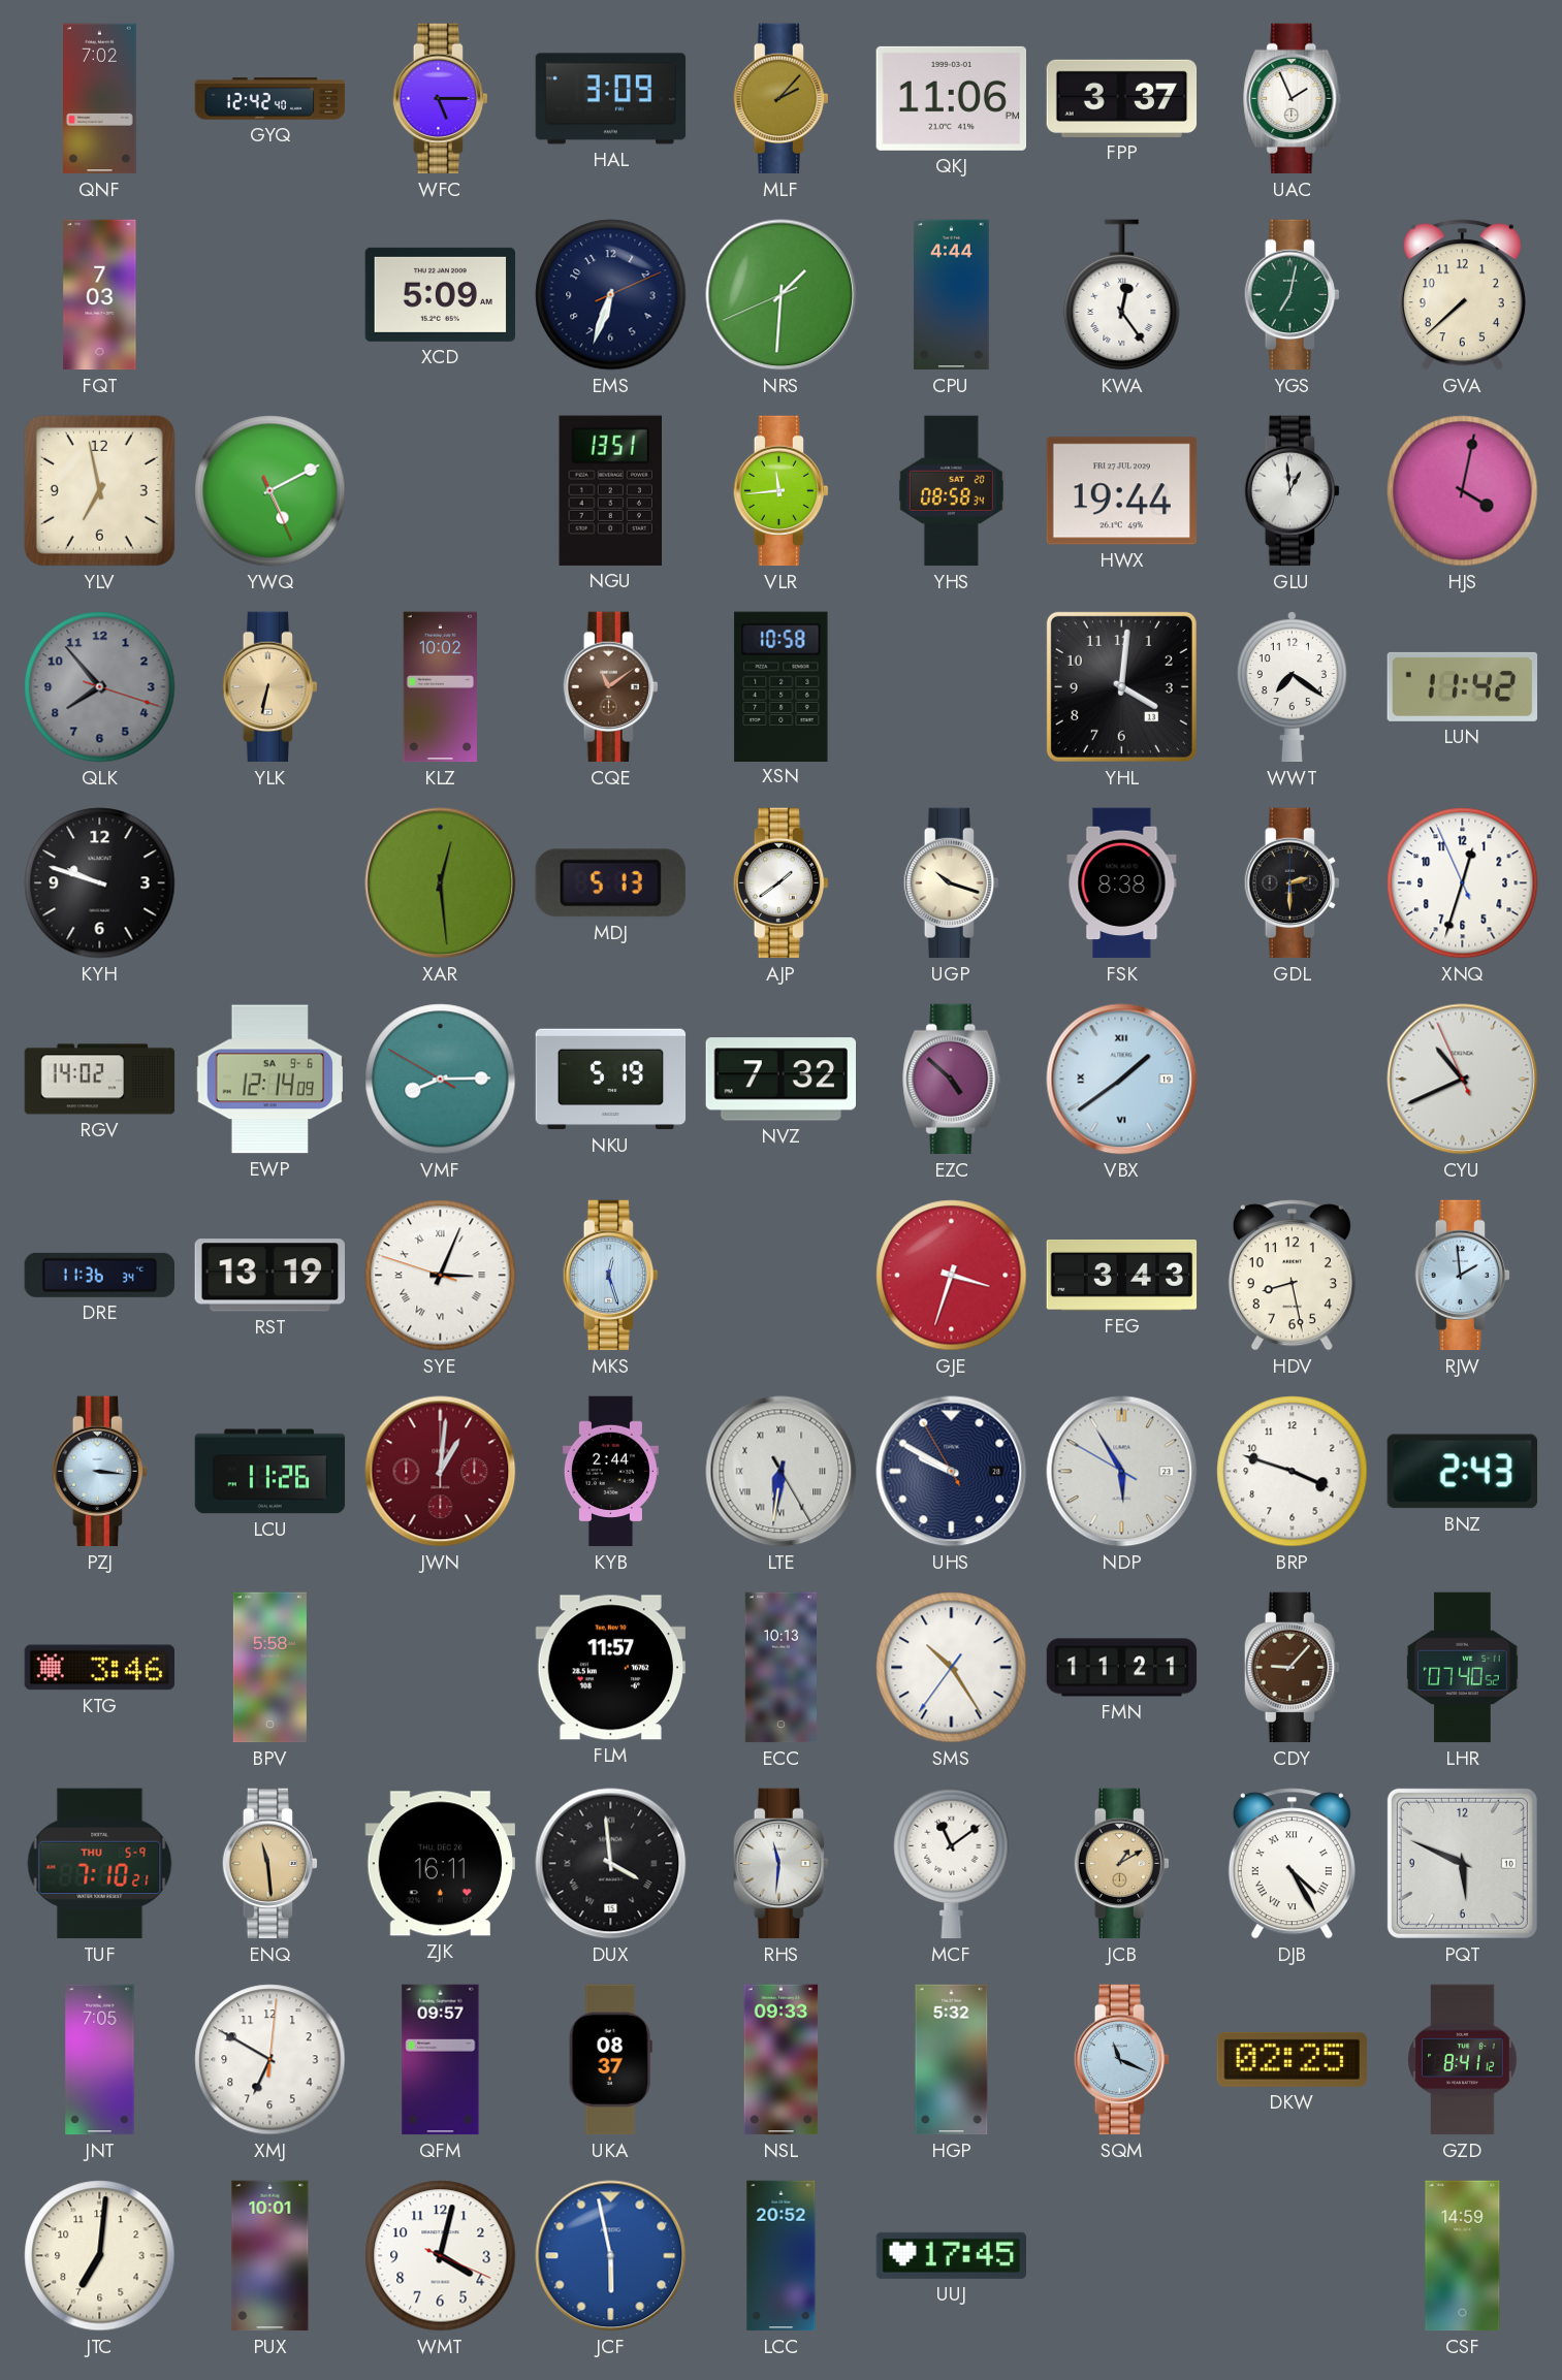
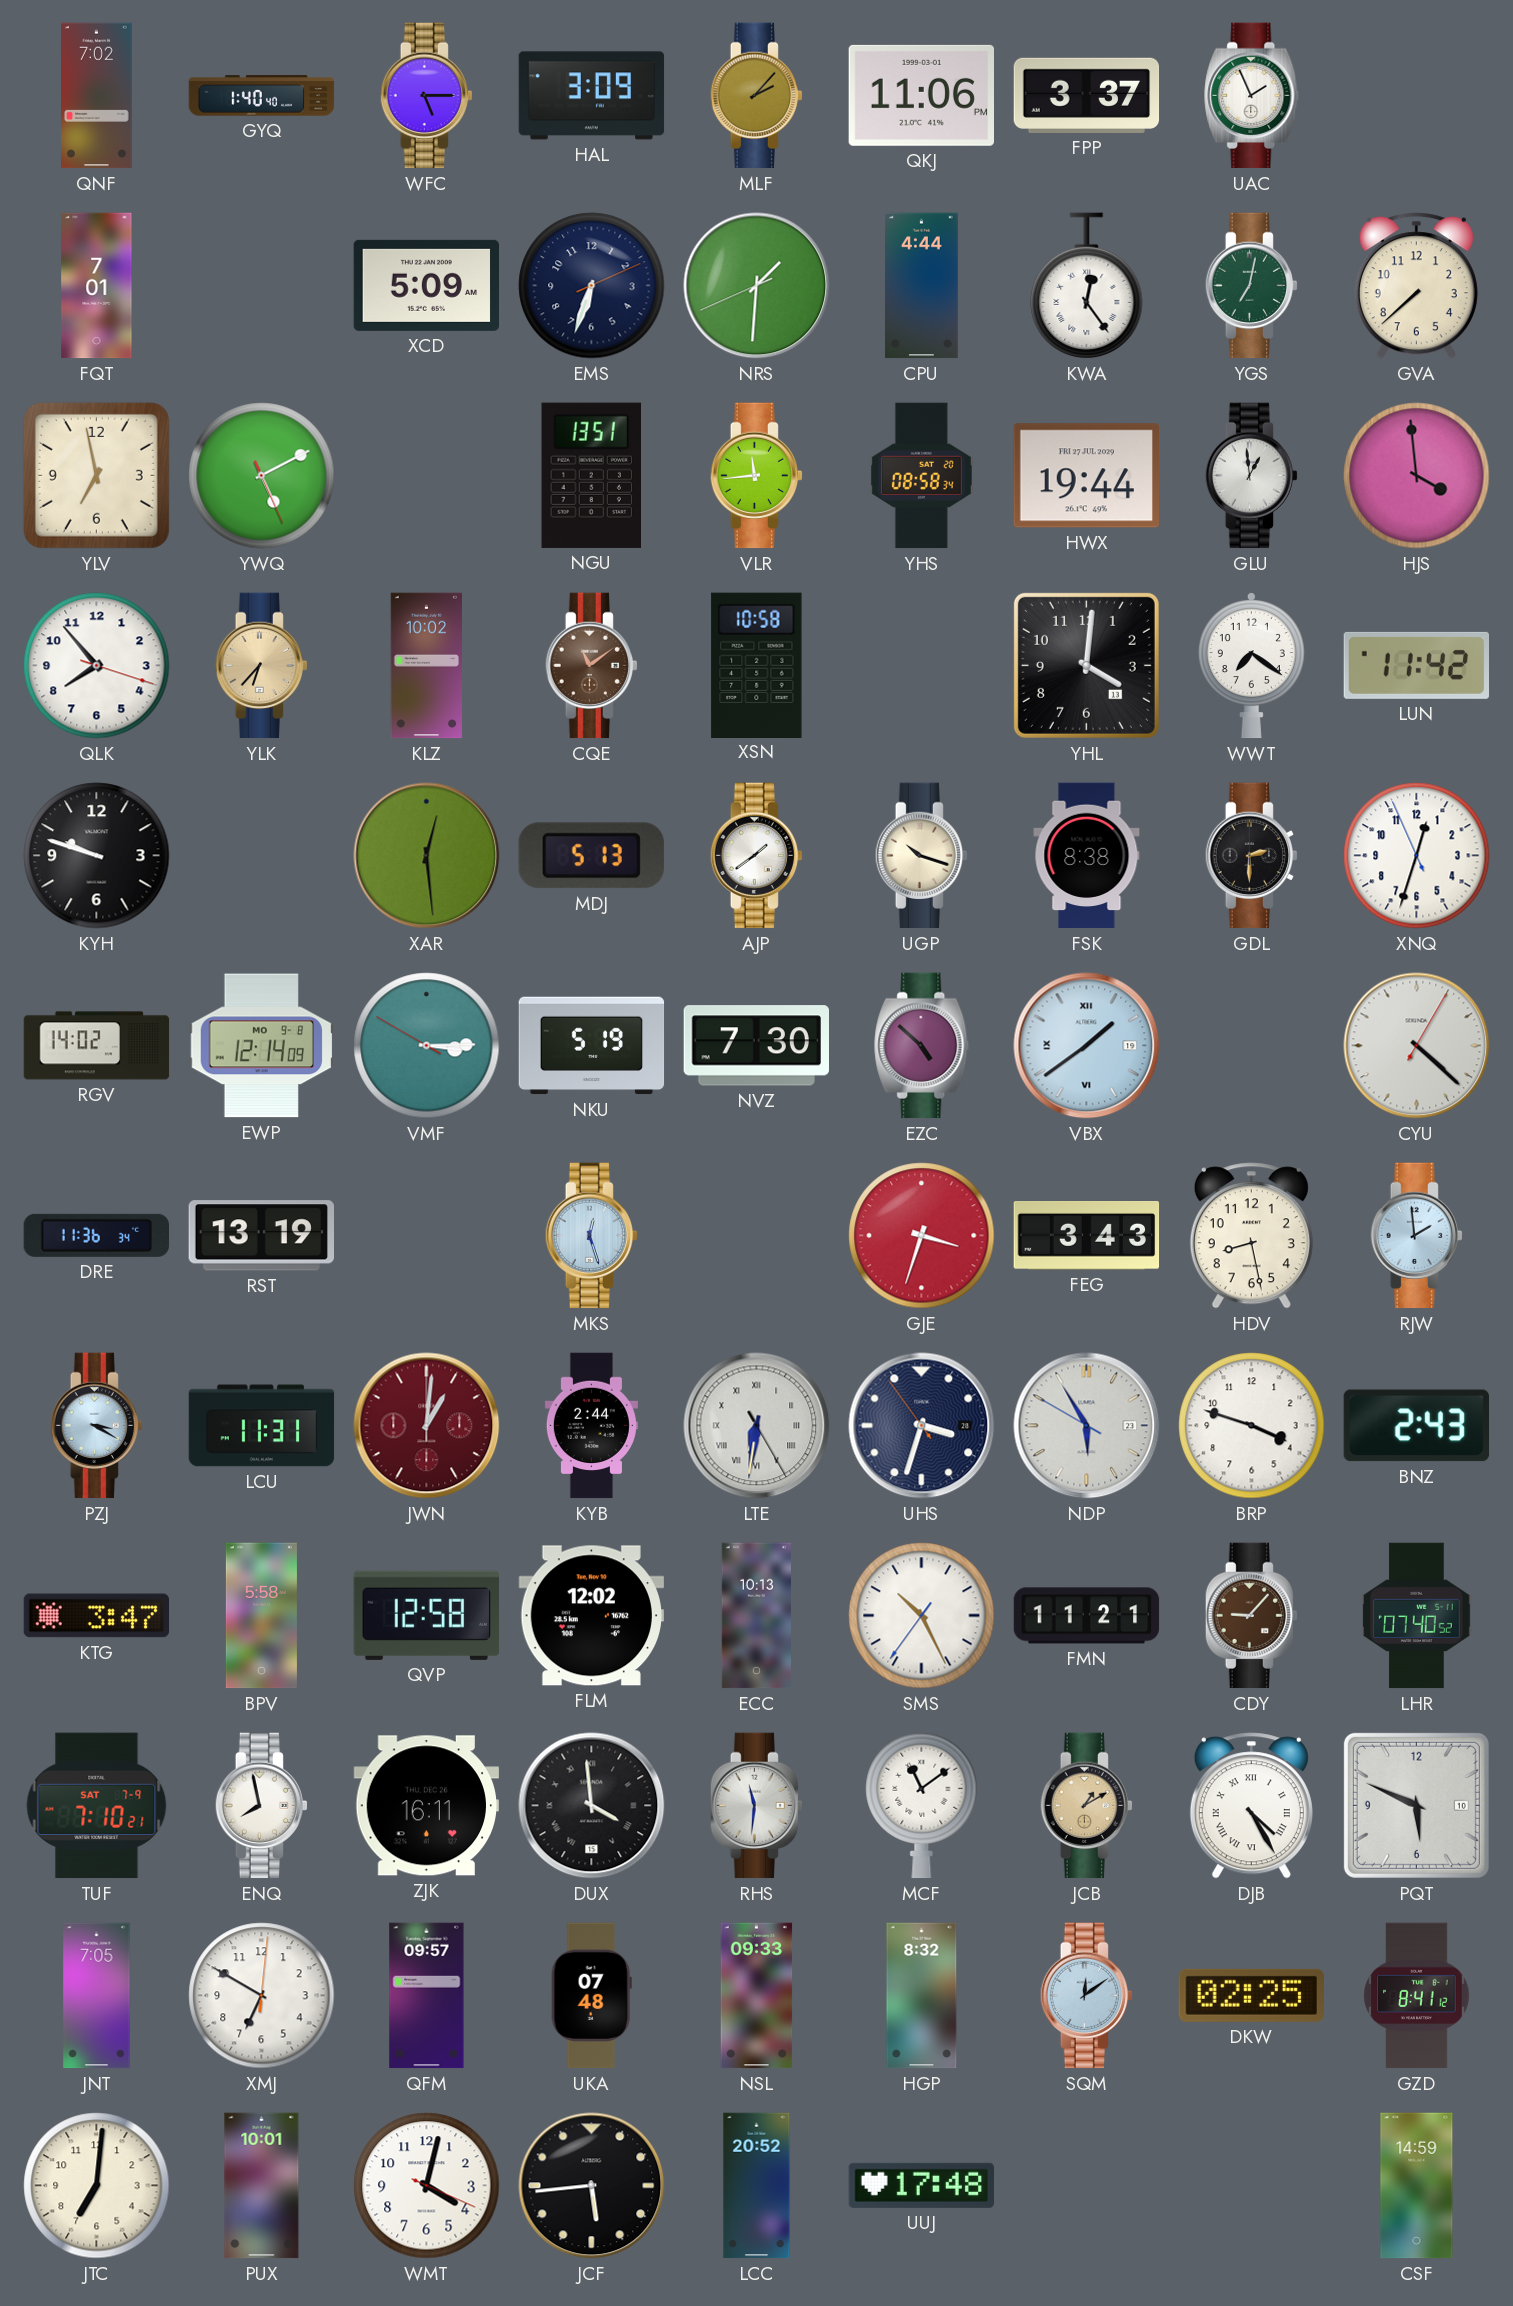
GYQ: 12:42 -> 1:40 (262, 96)
FQT: 7:03 -> 7:01 (97, 286)
HJS: 4:02 -> 3:59 (1417, 476)
QLK dial: grey -> white (97, 666)
YLK: 6:32 -> 6:37 (261, 666)
EWP date: SA 9-6 -> MO 9-8 (262, 1046)
VMF: 8:14 -> 3:14 (427, 1046)
NVZ: 7:32 -> 7:30 (756, 1046)
CYU: 10:40 -> 4:22 (1417, 1046)
SYE: 3:03 -> none (441, 1276)
PZJ: 3:16 -> 3:20 (96, 1426)
LCU: 11:26 -> 11:31 (262, 1426)
UHS: 9:49 -> 3:32 (922, 1426)
KTG: 3:46 -> 3:47 (97, 1616)
QVP: none -> 12:58 (426, 1615)
FLM: 11:57 -> 12:02 (591, 1616)
SMS: 10:24 -> 10:25 (922, 1616)
TUF date: THU 5-9 -> SAT 7-9 (97, 1806)
ENQ: 11:29 -> 7:58 (261, 1806)
ENQ dial: champagne -> white (261, 1806)
UKA: 08:37 -> 07:48 (591, 1996)
HGP: 5:32 -> 8:32 (922, 1996)
SQM: 11:19 -> 12:09 (1086, 1996)
JCF: 5:58 -> 5:44 (592, 2186)
JCF dial: blue -> black (592, 2186)
UUJ: 17:45 -> 17:48 (921, 2185)
